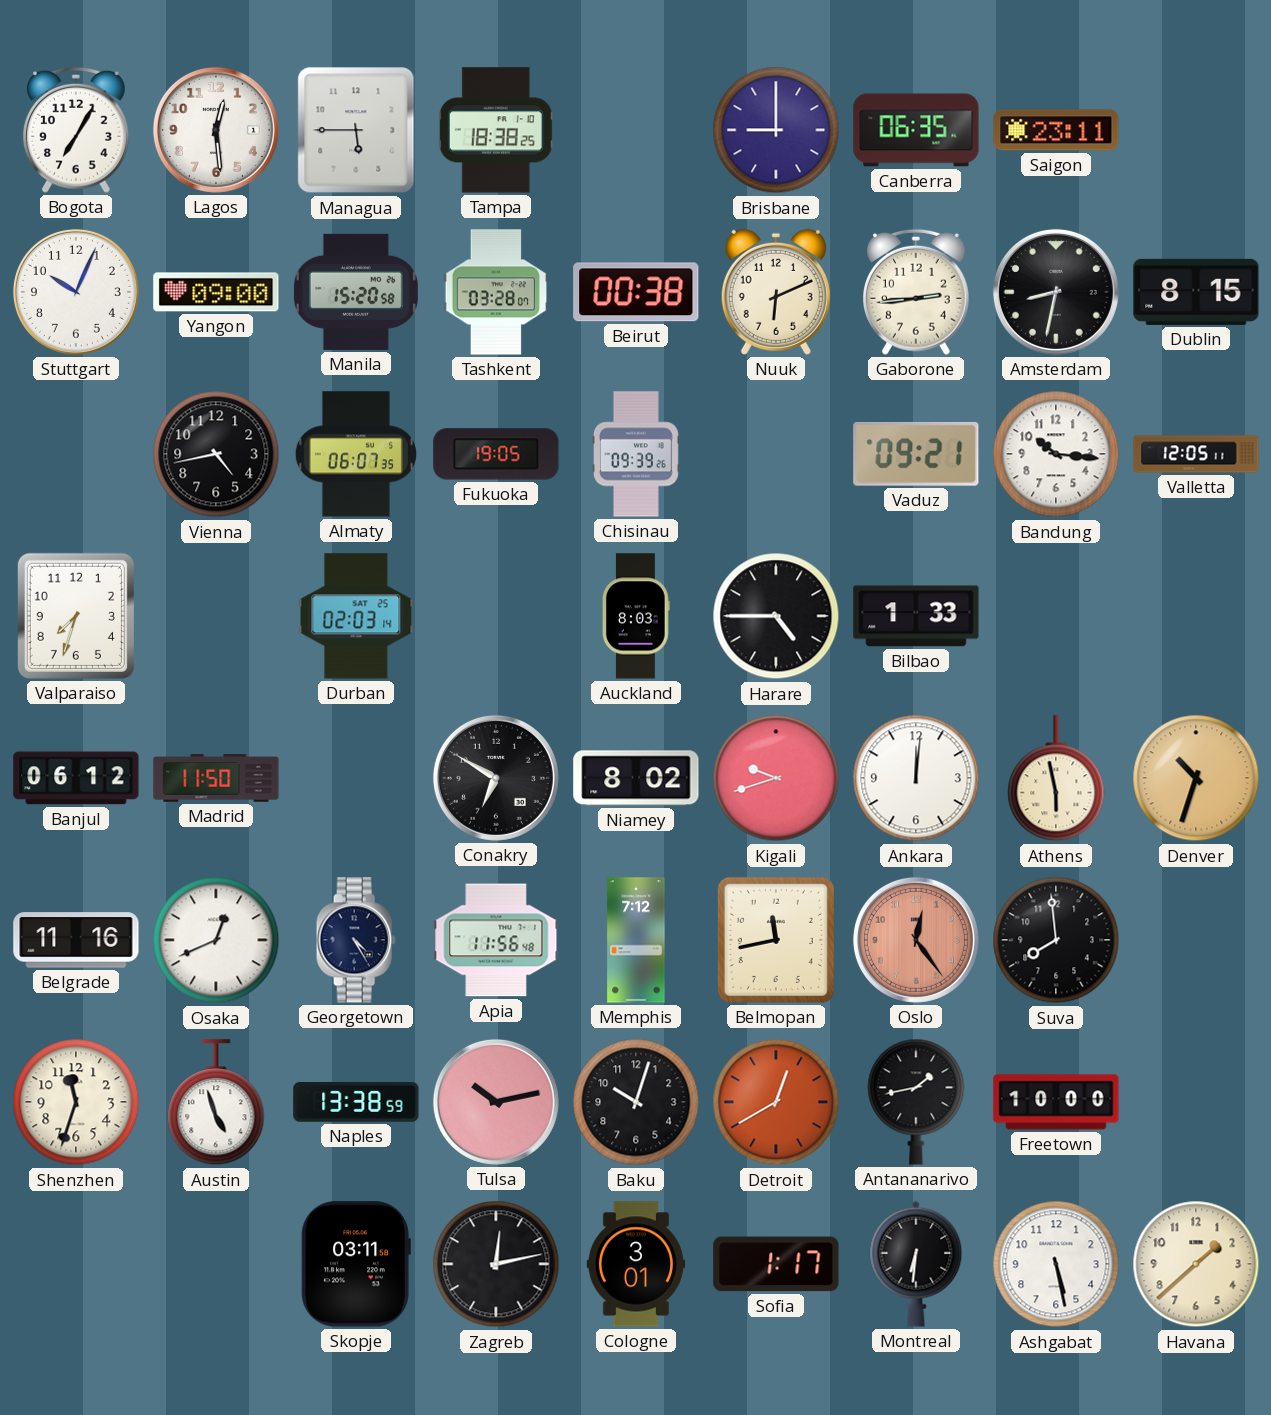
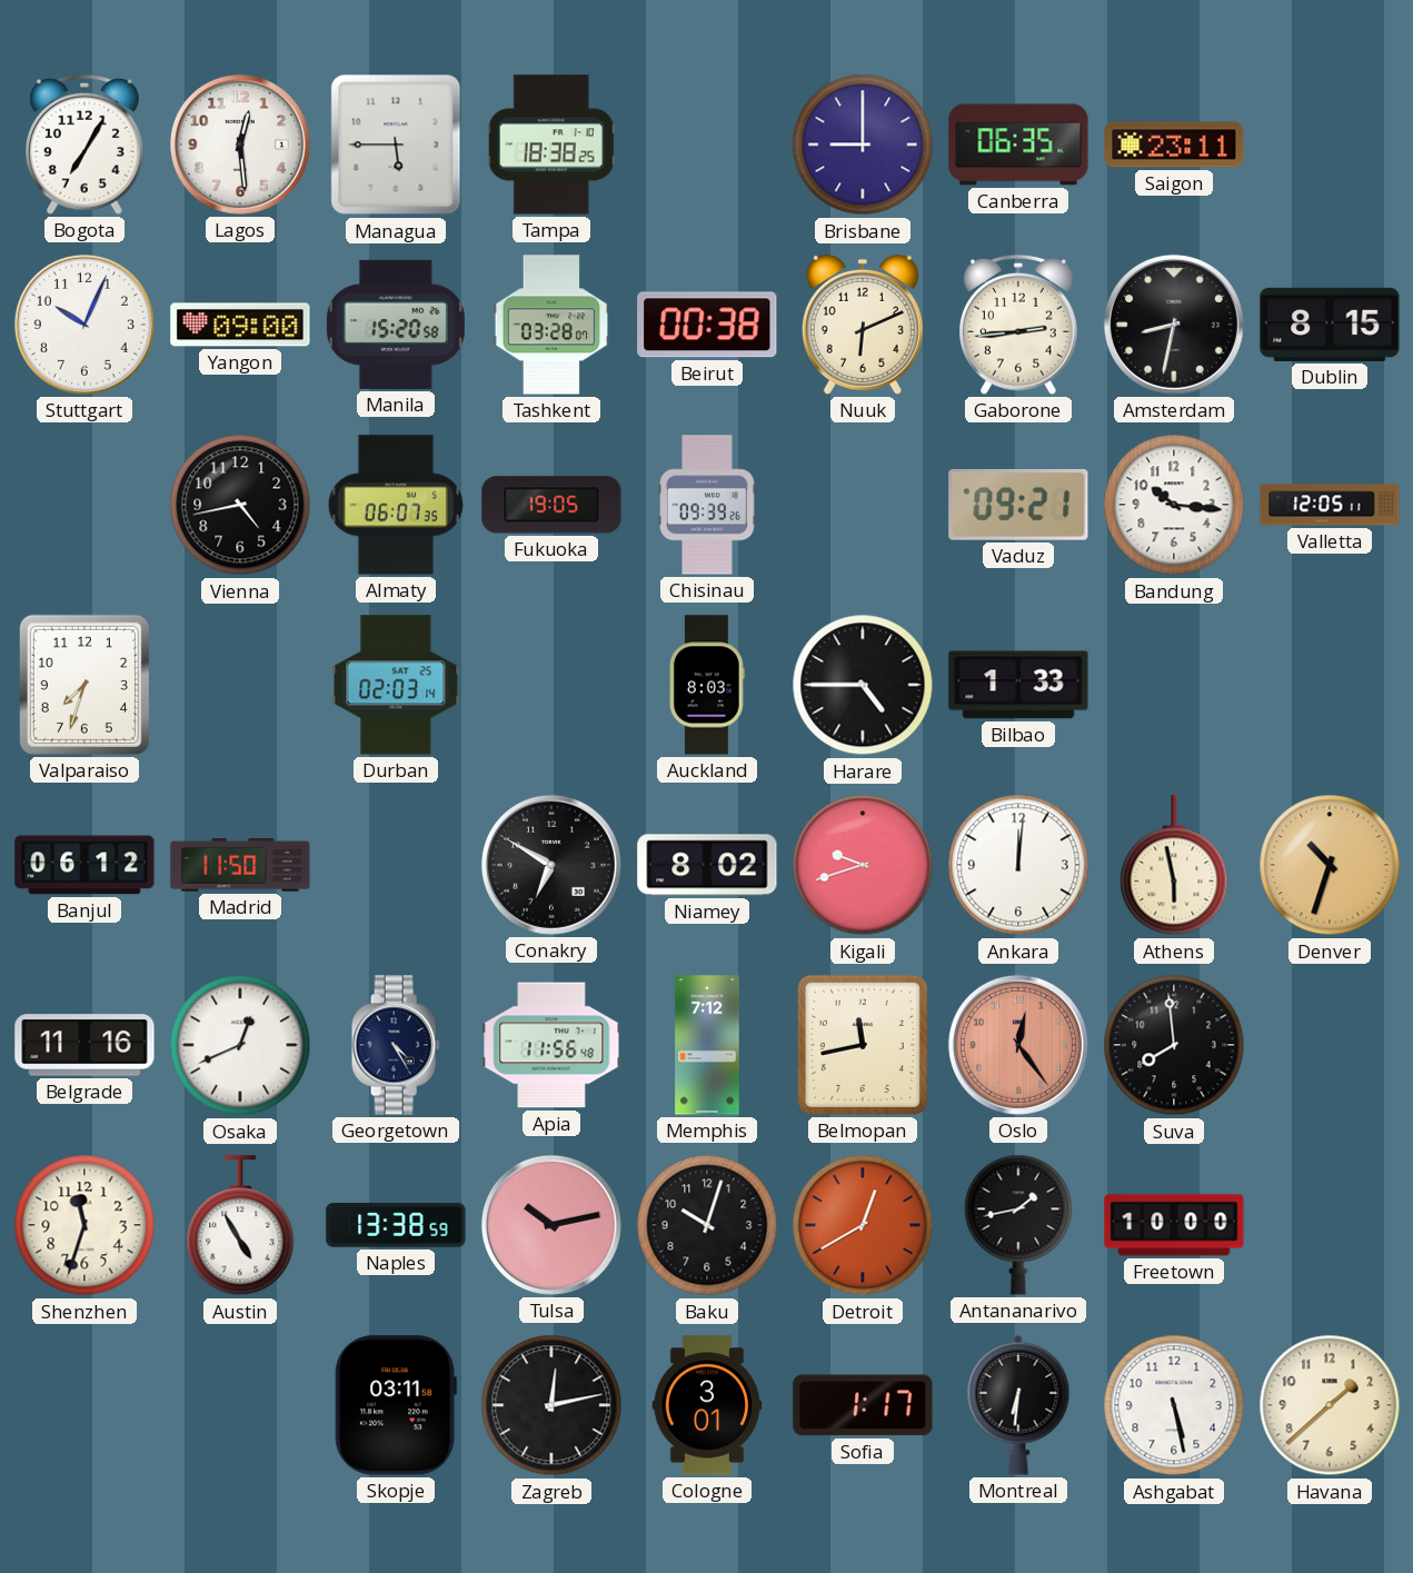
Austin: 4:57 -> 4:55 (240, 1226)
